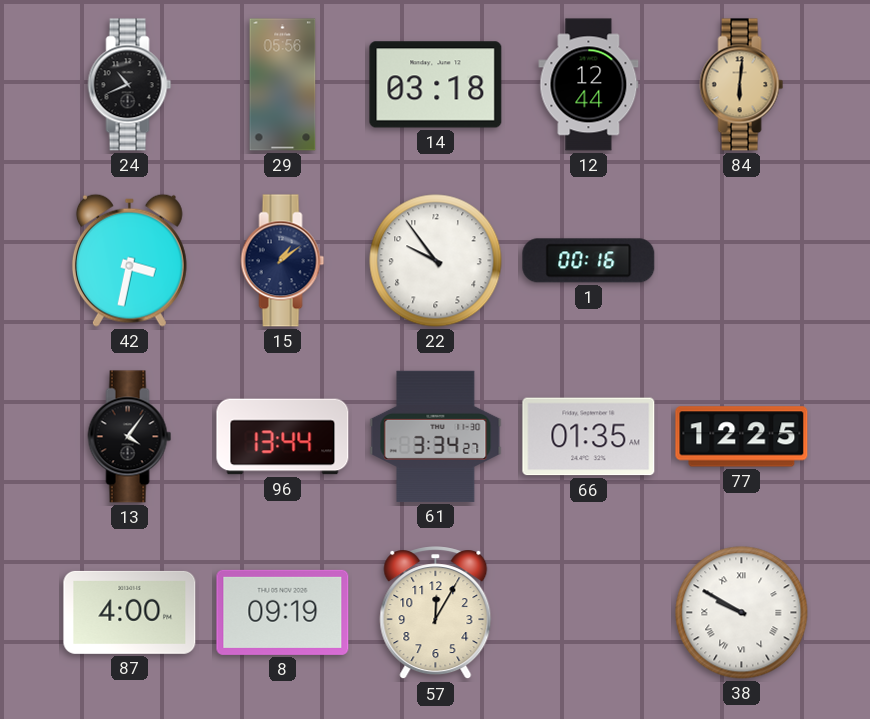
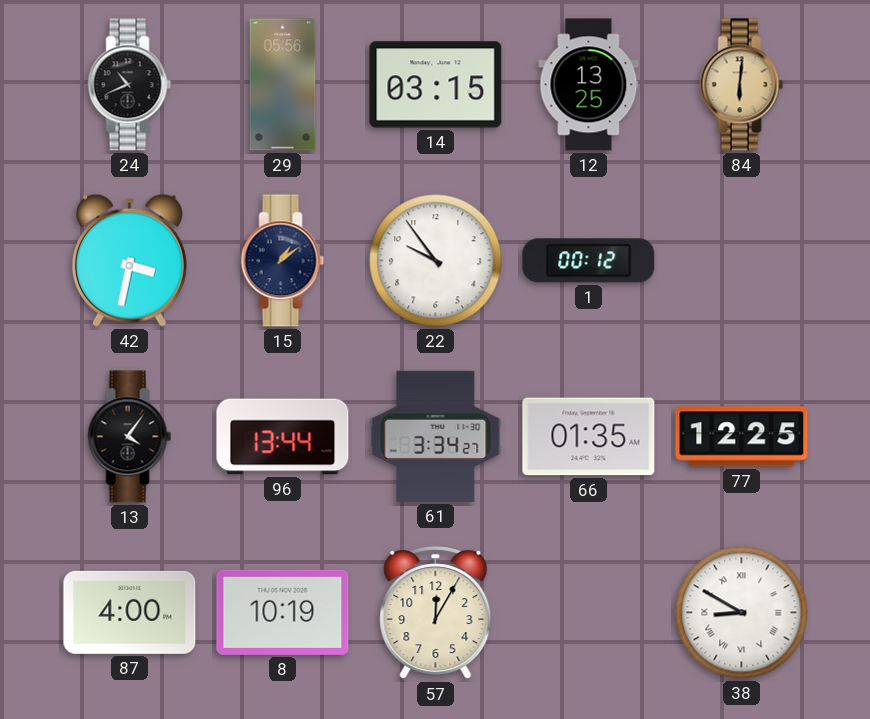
14: 03:18 -> 03:15 (436, 85)
12: 12:44 -> 13:25 (589, 85)
1: 00:16 -> 00:12 (589, 261)
8: 09:19 -> 10:19 (283, 612)
38: 9:50 -> 8:50 (742, 613)
